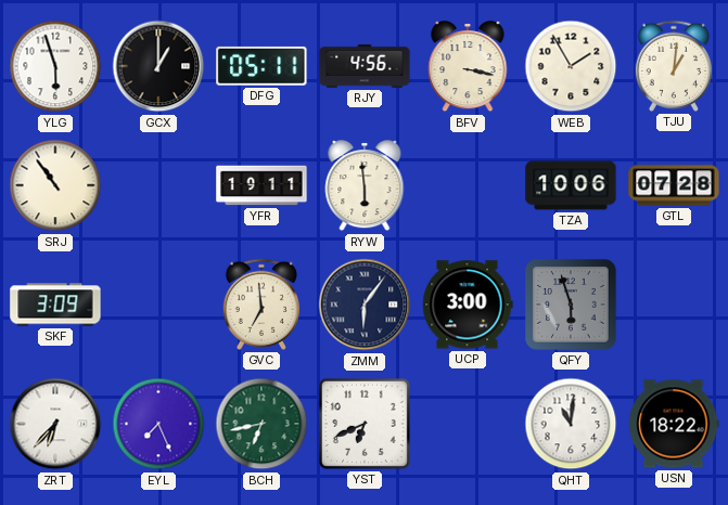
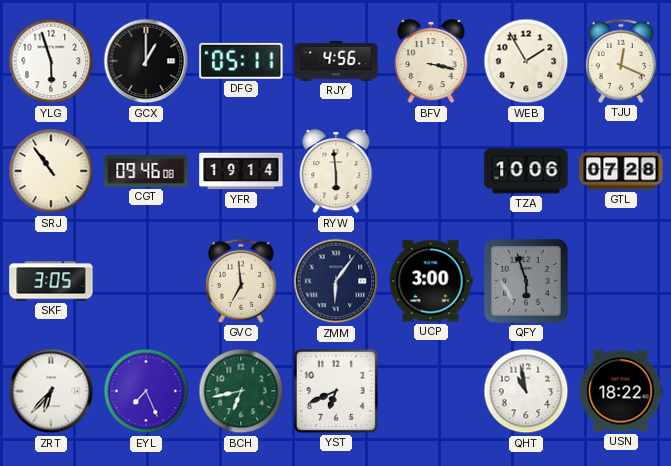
TJU: 1:01 -> 12:19 (620, 61)
CGT: none -> 09:46 (146, 172)
YFR: 19:11 -> 19:14 (241, 171)
SKF: 3:09 -> 3:05 (51, 281)
QHT: 11:01 -> 10:58 (526, 391)
